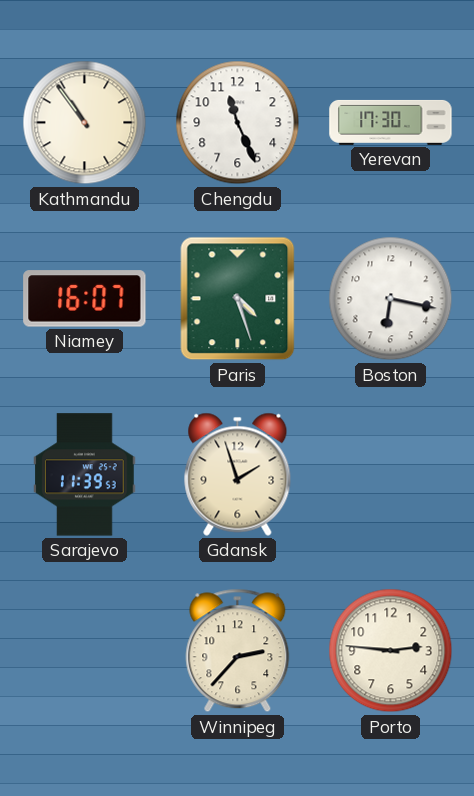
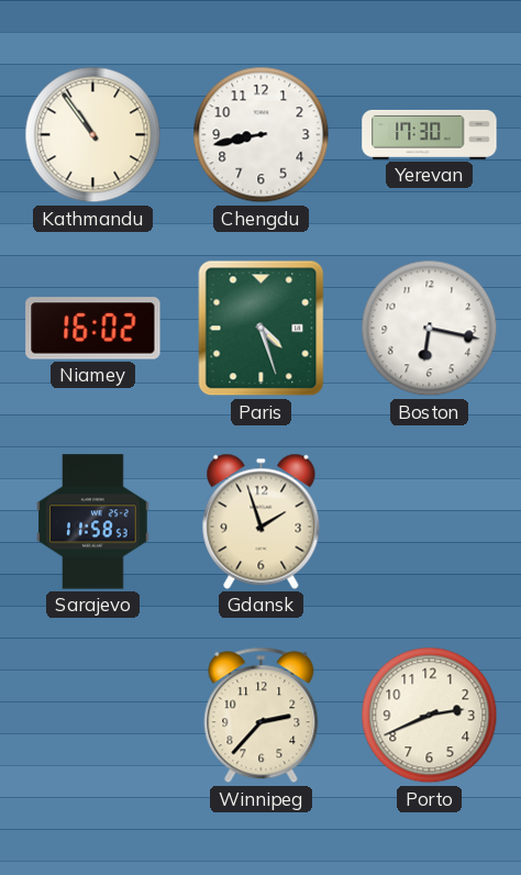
Chengdu: 11:26 -> 8:43 (262, 135)
Niamey: 16:07 -> 16:02 (93, 329)
Sarajevo: 11:39 -> 11:58 (93, 522)
Porto: 2:46 -> 2:41 (430, 716)
